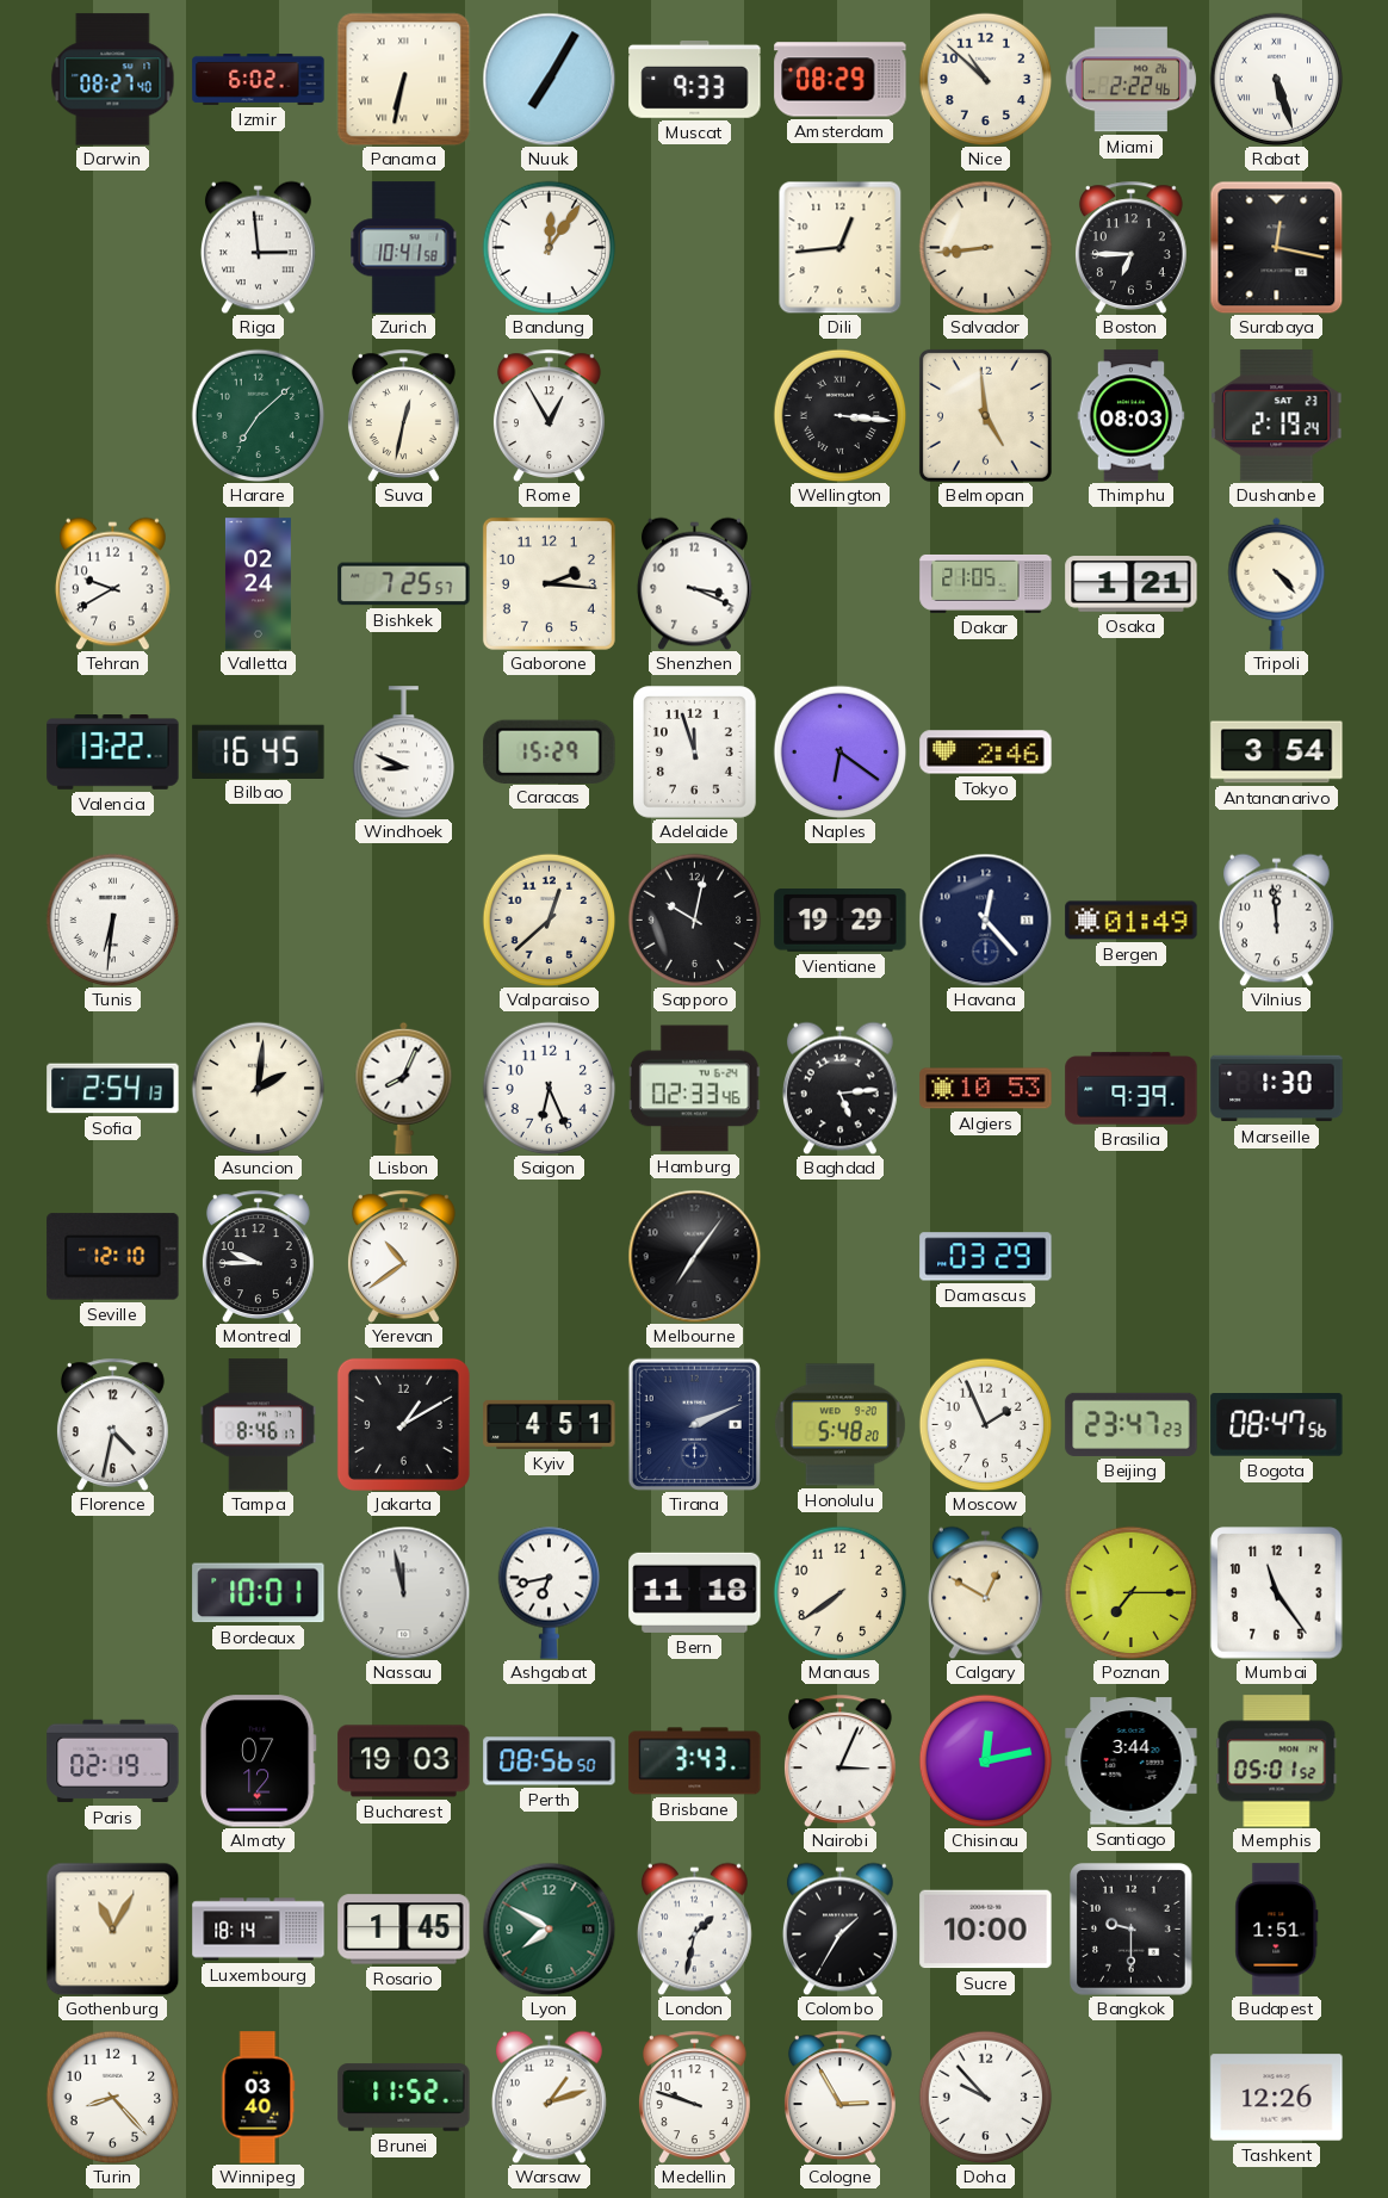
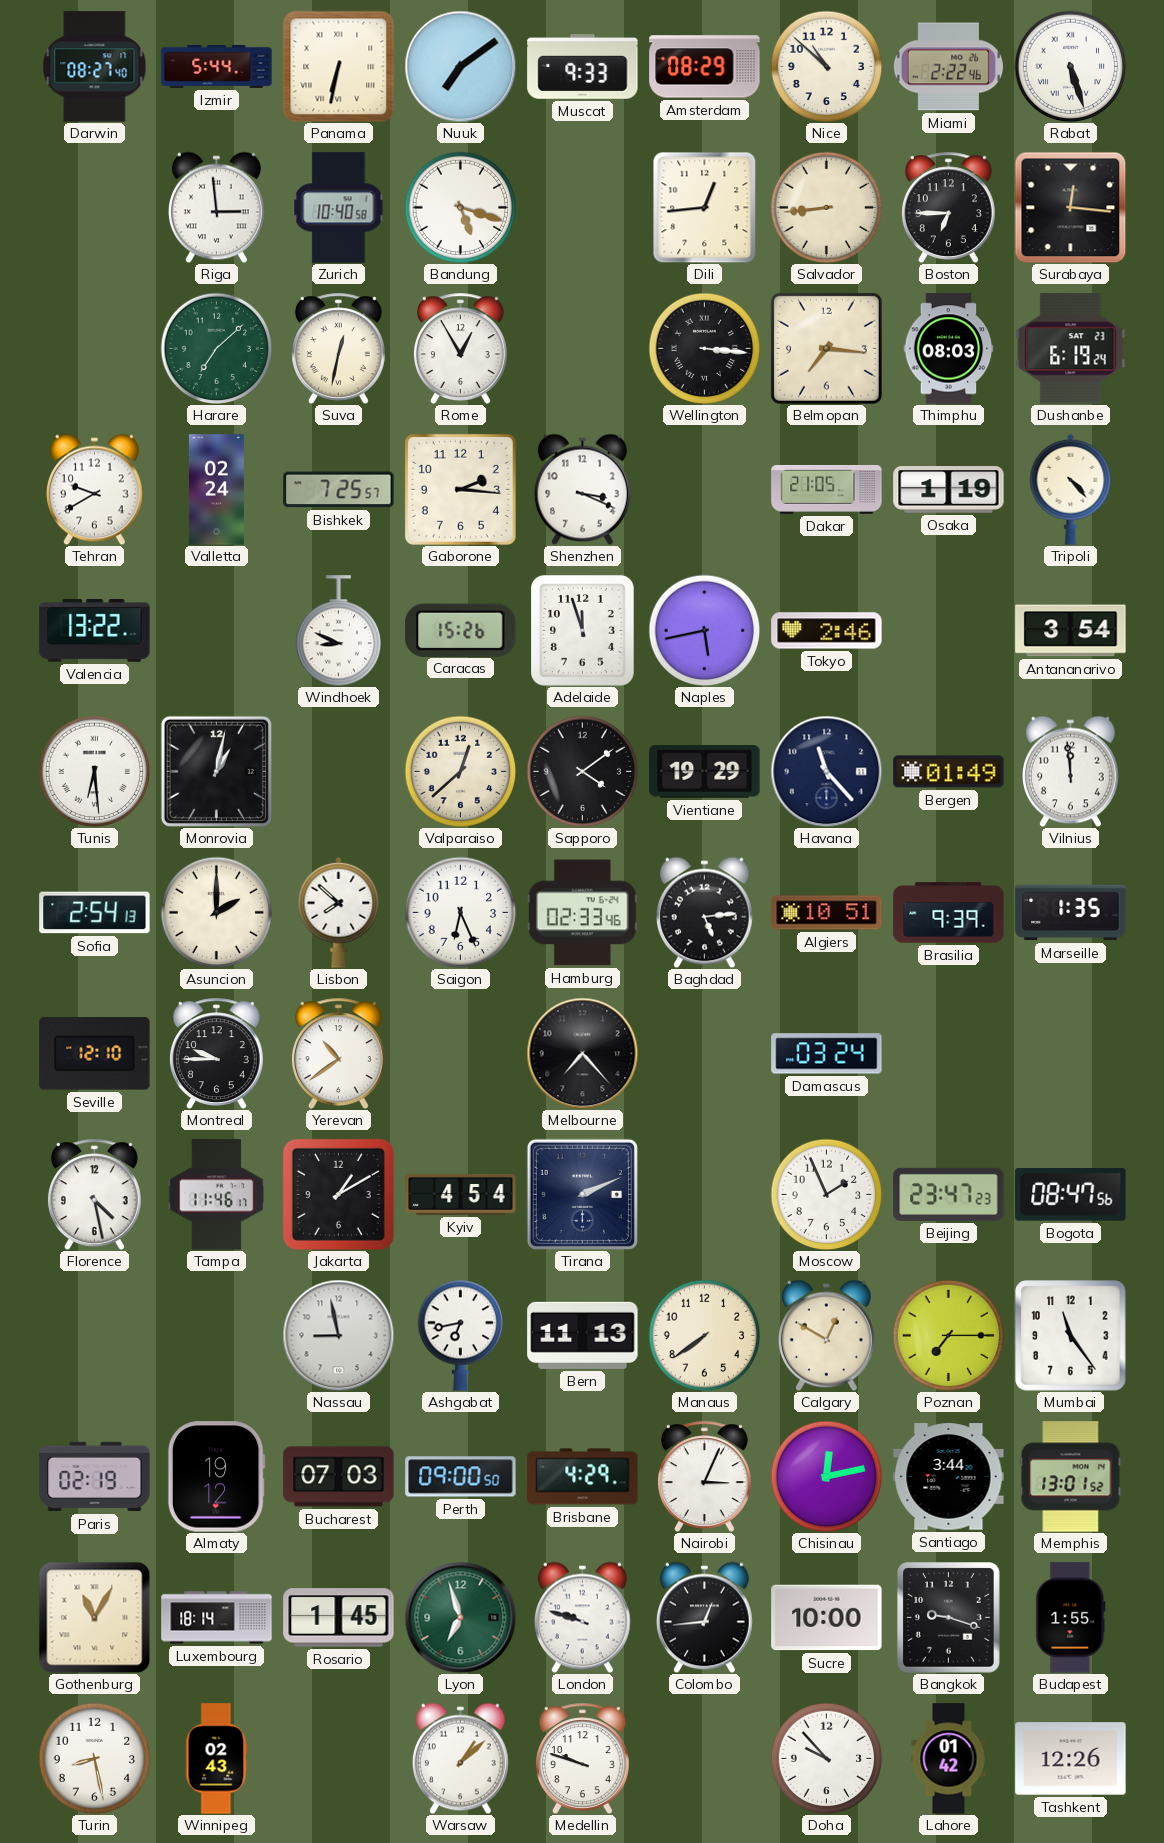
Izmir: 6:02 -> 5:44 (217, 66)
Nuuk: 7:05 -> 7:09 (460, 66)
Zurich: 10:41 -> 10:40 (339, 208)
Bandung: 12:06 -> 5:18 (460, 207)
Surabaya: 12:17 -> 12:16 (1070, 207)
Belmopan: 4:59 -> 7:16 (826, 348)
Dushanbe: 2:19 -> 6:19 (1071, 349)
Osaka: 1:21 -> 1:19 (949, 490)
Bilbao: 16:45 -> none (259, 751)
Caracas: 15:29 -> 15:26 (461, 630)
Naples: 6:21 -> 5:43 (704, 630)
Tunis: 6:31 -> 6:29 (94, 771)
Monrovia: none -> 1:02 (216, 771)
Sapporo: 10:02 -> 4:09 (582, 771)
Havana: 12:23 -> 11:23 (826, 771)
Asuncion: 2:01 -> 2:00 (216, 912)
Lisbon: 8:04 -> 7:52 (339, 912)
Algiers: 10:53 -> 10:51 (827, 913)
Marseille: 1:30 -> 1:35 (1071, 913)
Melbourne: 7:06 -> 7:23 (582, 1053)
Damascus: 03:29 -> 03:24 (827, 1054)
Florence: 4:32 -> 4:28 (94, 1194)
Tampa: 8:46 -> 11:46 (217, 1195)
Kyiv: 4:51 -> 4:54 (461, 1194)
Honolulu: 5:48 -> none (839, 1425)
Bordeaux: 10:01 -> none (259, 1593)
Nassau: 11:58 -> 8:58 (338, 1335)
Bern: 11:18 -> 11:13 (583, 1335)
Almaty: 07:12 -> 19:12 (216, 1477)
Bucharest: 19:03 -> 07:03 (339, 1477)
Perth: 08:56 -> 09:00 (461, 1477)
Brisbane: 3:43 -> 4:29 (583, 1477)
Memphis: 05:01 -> 13:01 (1071, 1477)
Lyon: 7:50 -> 6:57 (460, 1617)
London: 1:32 -> 9:48 (582, 1617)
Colombo: 1:35 -> 12:44 (704, 1617)
Bangkok: 9:30 -> 9:18 (949, 1618)
Budapest: 1:51 -> 1:55 (1071, 1618)
Turin: 8:23 -> 8:28 (94, 1758)
Winnipeg: 03:40 -> 02:43 (217, 1759)
Brunei: 11:52 -> none (404, 2098)
Warsaw: 1:12 -> 1:08 (460, 1758)
Cologne: 2:55 -> none (839, 2097)
Lahore: none -> 01:42 (949, 1759)
